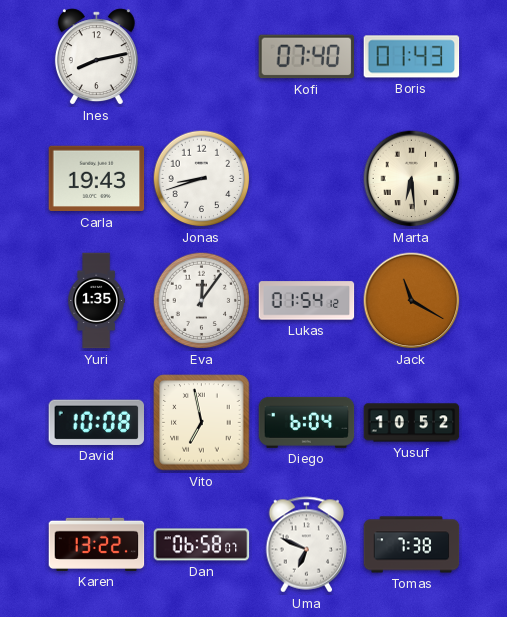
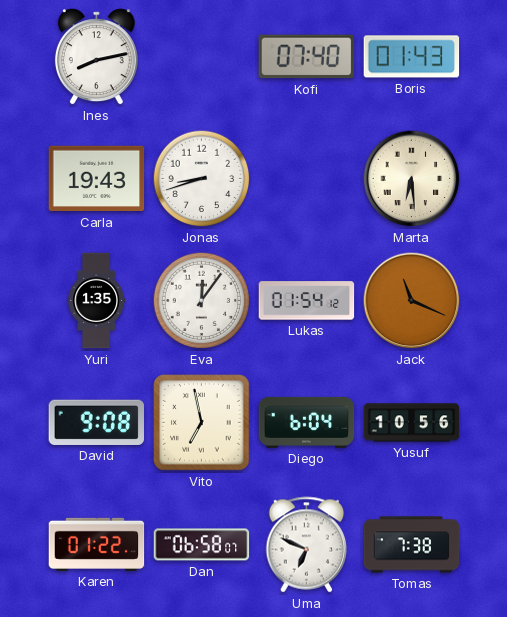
Jack: 11:20 -> 11:19 (412, 301)
David: 10:08 -> 9:08 (97, 422)
Yusuf: 10:52 -> 10:56 (412, 423)
Karen: 13:22 -> 01:22 (97, 544)
